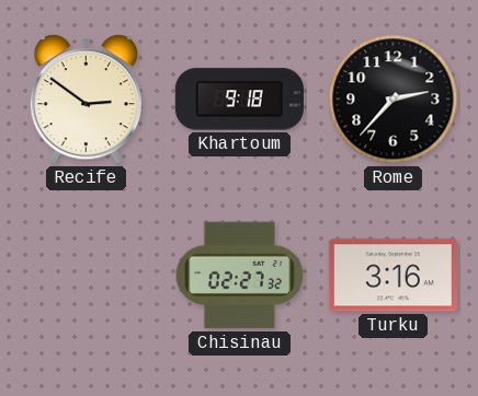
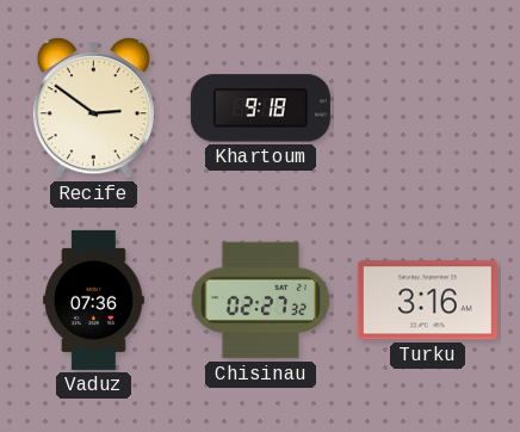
Rome: 2:37 -> none (394, 100)
Vaduz: none -> 07:36 (94, 300)
